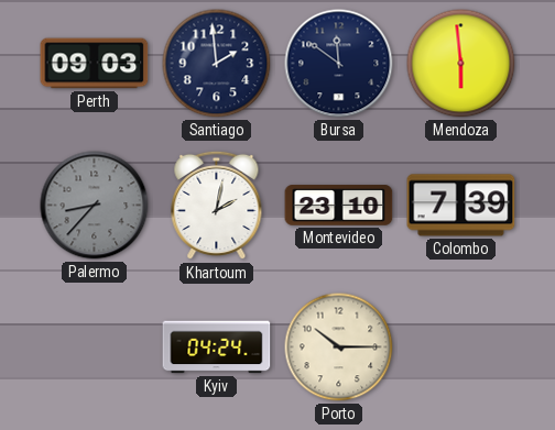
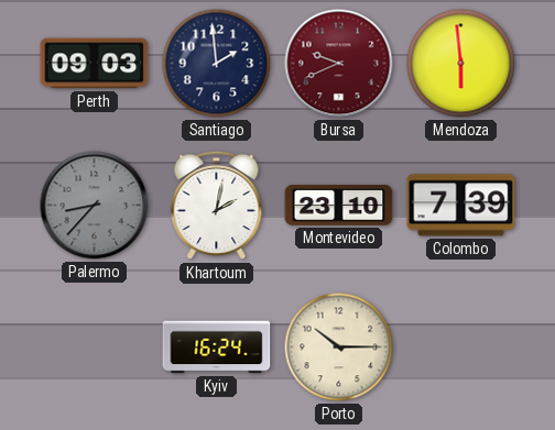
Bursa: 11:51 -> 9:41 (339, 64)
Bursa dial: navy -> burgundy (339, 64)
Kyiv: 04:24 -> 16:24 (217, 348)
